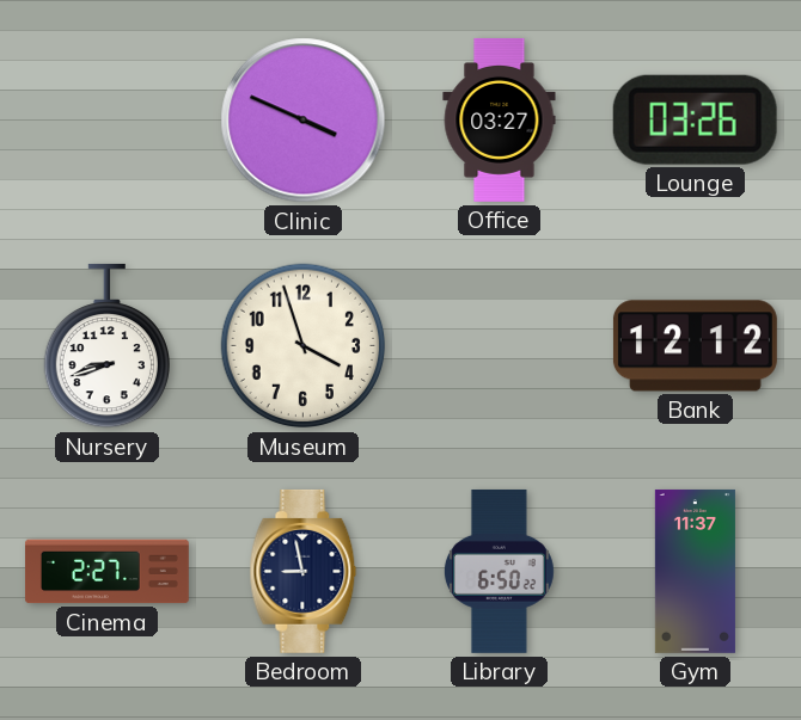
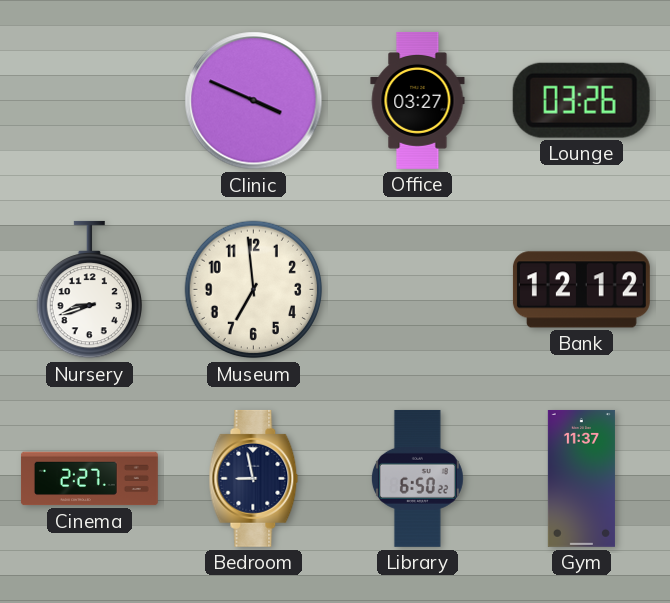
Museum: 3:57 -> 6:59 (254, 290)
